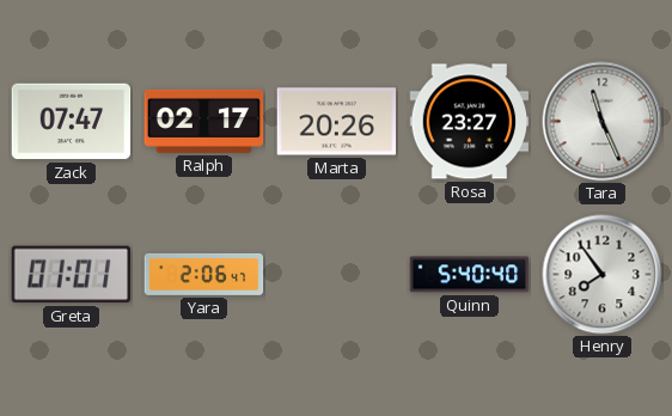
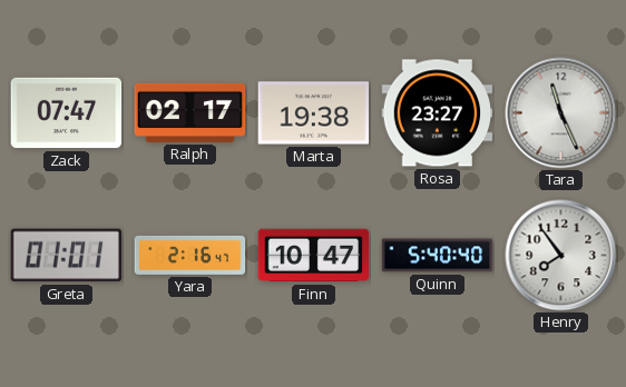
Marta: 20:26 -> 19:38 (314, 113)
Yara: 2:06 -> 2:16 (190, 255)
Finn: none -> 10:47 (314, 256)
